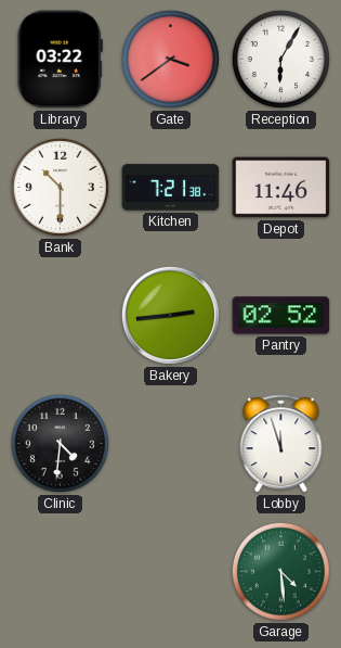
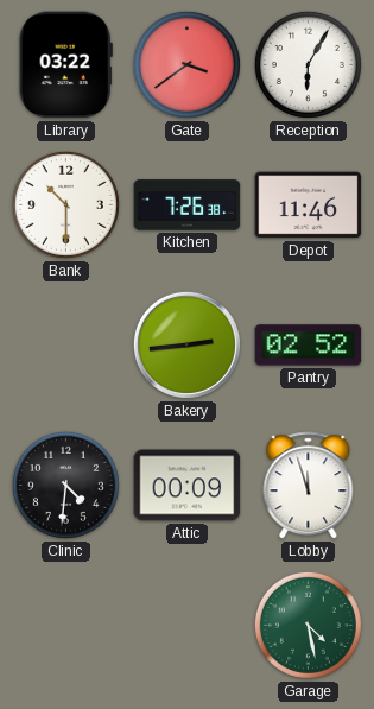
Kitchen: 7:21 -> 7:26 (188, 205)
Attic: none -> 00:09 (188, 486)
Garage: 4:29 -> 4:28 (308, 625)
